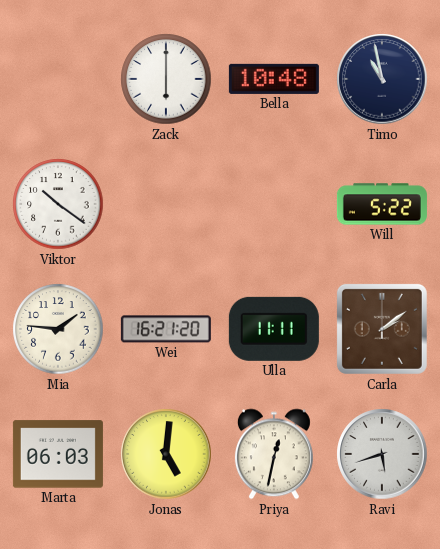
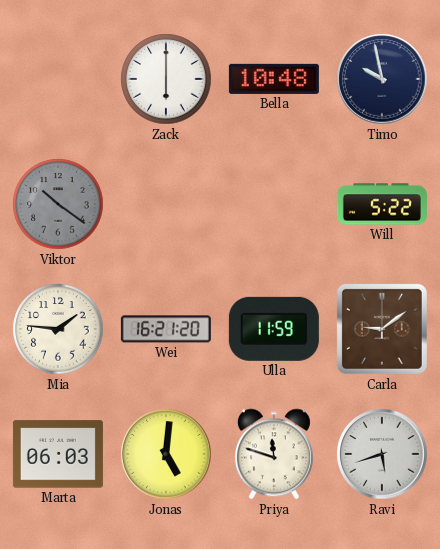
Timo: 10:58 -> 9:58 (382, 79)
Viktor dial: white -> grey (58, 204)
Ulla: 11:11 -> 11:59 (274, 329)
Carla: 2:09 -> 9:09 (382, 329)
Priya: 12:32 -> 11:48 (274, 454)
